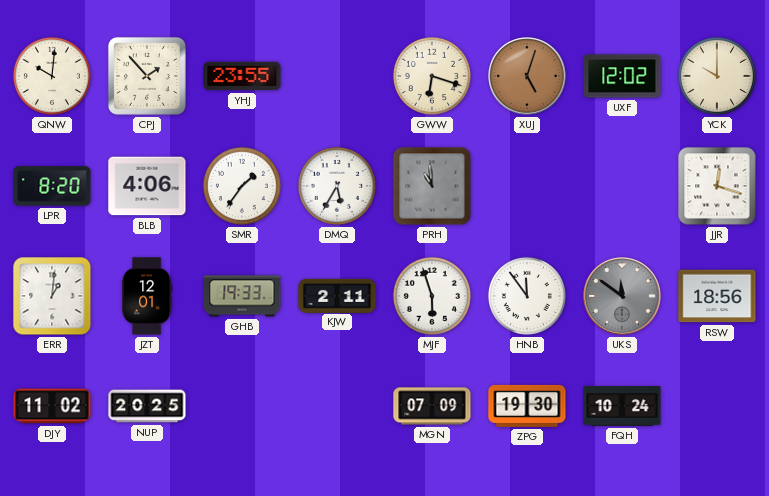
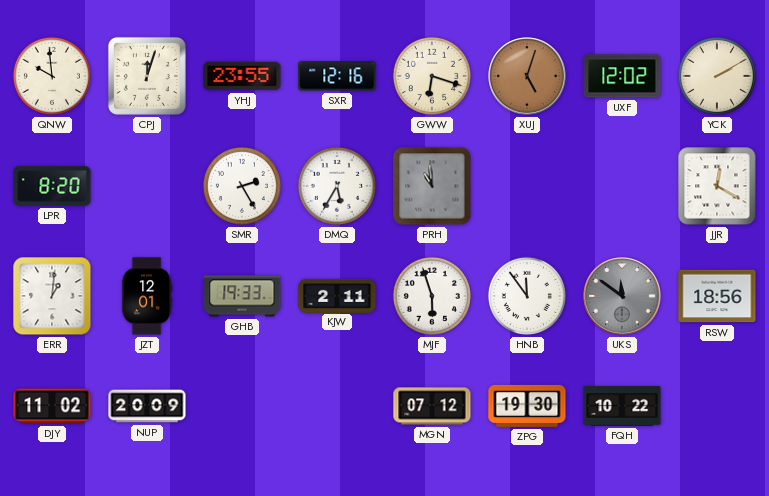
QNW: 10:01 -> 9:59 (52, 76)
CPJ: 1:53 -> 12:03 (147, 76)
SXR: none -> 12:16 (337, 76)
YCK: 10:00 -> 2:10 (717, 76)
BLB: 4:06 -> none (147, 186)
SMR: 1:36 -> 2:25 (242, 186)
JJR: 12:18 -> 12:20 (717, 186)
NUP: 20:25 -> 20:09 (147, 406)
MGN: 07:09 -> 07:12 (432, 406)
FQH: 10:24 -> 10:22 (622, 406)
